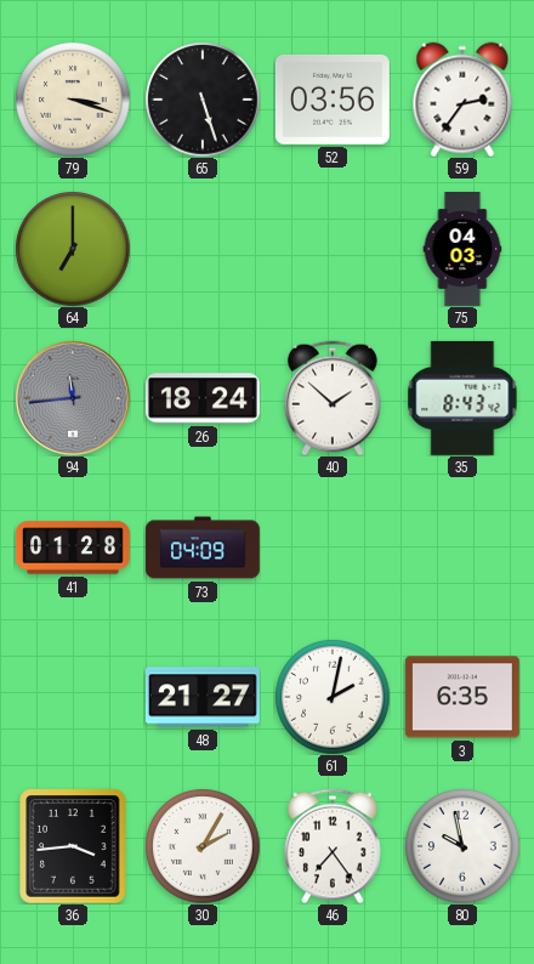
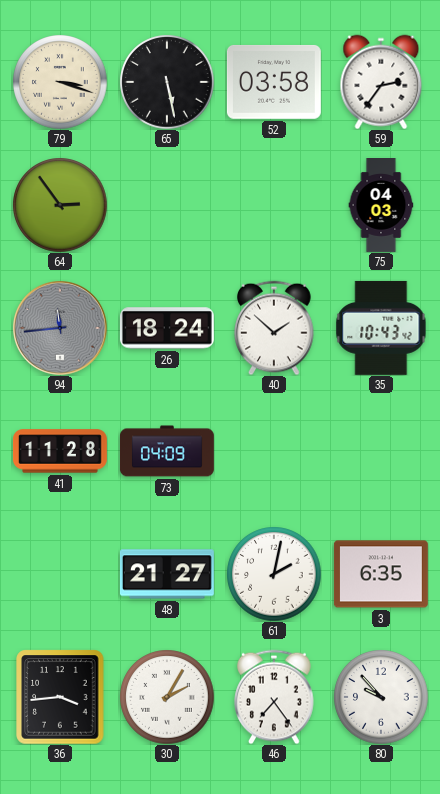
65: 5:27 -> 5:28 (167, 82)
52: 03:56 -> 03:58 (274, 82)
64: 7:00 -> 2:54 (60, 205)
35: 8:43 -> 10:43 (381, 328)
41: 01:28 -> 11:28 (60, 451)
80: 9:58 -> 9:53 (381, 697)
